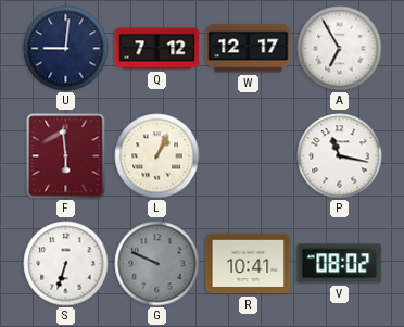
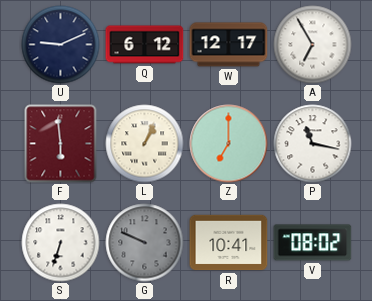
U: 9:01 -> 9:11 (61, 45)
Q: 7:12 -> 6:12 (145, 45)
Z: none -> 7:00 (229, 144)
